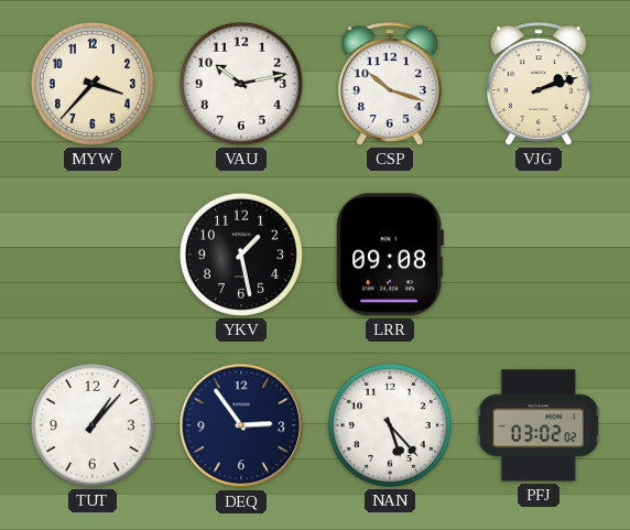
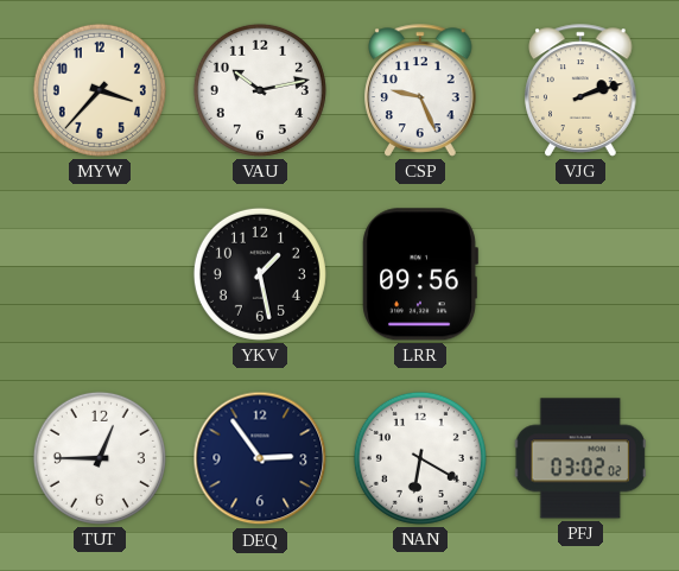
CSP: 10:18 -> 9:26 (420, 90)
LRR: 09:08 -> 09:56 (420, 274)
TUT: 1:07 -> 12:45 (100, 458)
NAN: 5:23 -> 6:20 (420, 458)
